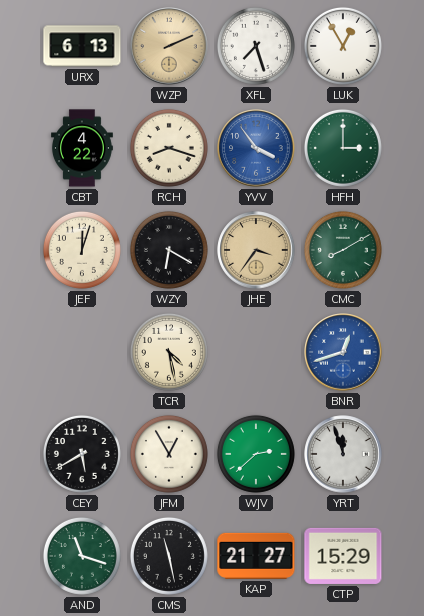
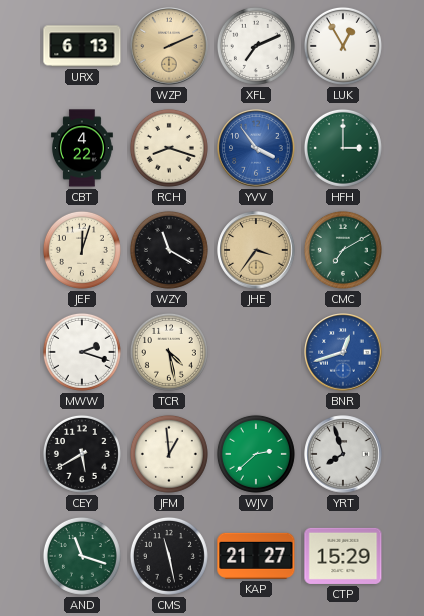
XFL: 7:27 -> 7:11 (256, 46)
WZY: 6:20 -> 11:20 (169, 250)
CMC: 8:10 -> 7:10 (343, 250)
MWW: none -> 2:18 (82, 352)
JFM: 12:55 -> 12:59 (169, 454)
YRT: 11:57 -> 7:57 (343, 454)
